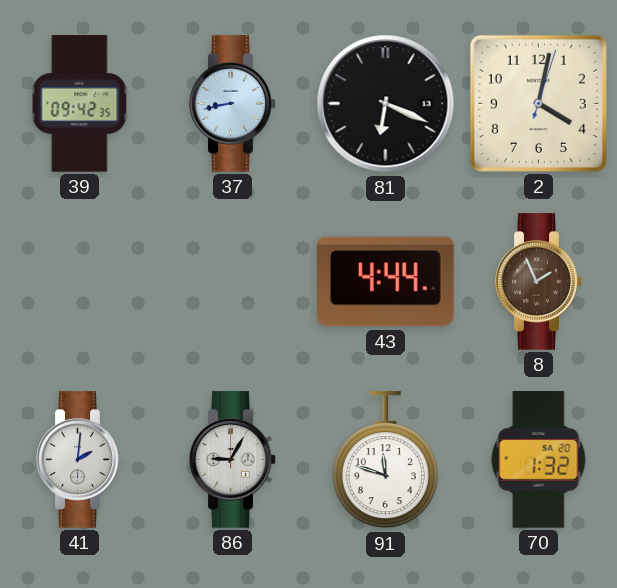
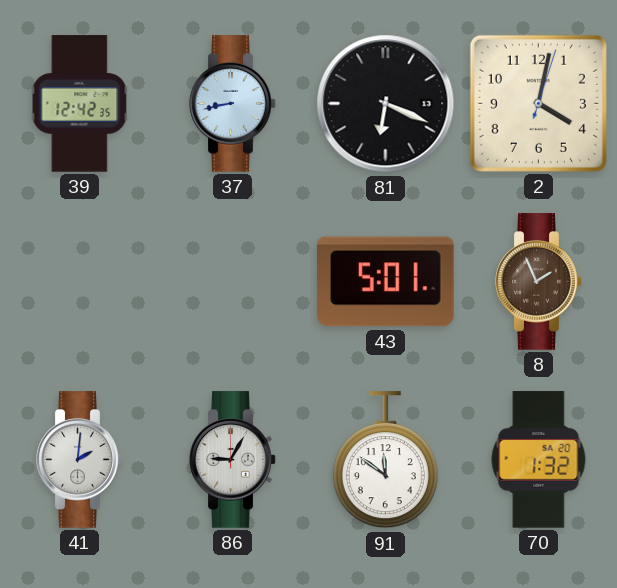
39: 09:42 -> 12:42 (80, 104)
43: 4:44 -> 5:01 (386, 282)
91: 11:48 -> 11:51 (385, 460)
